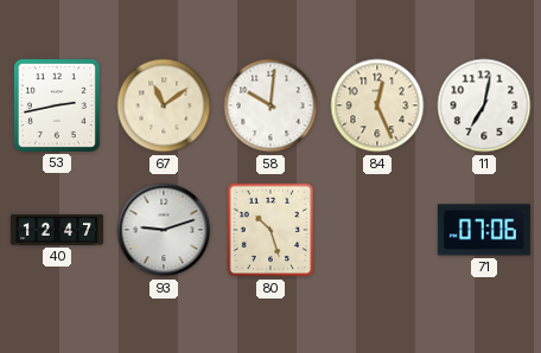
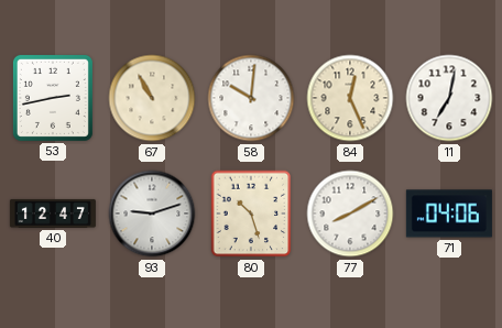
67: 11:09 -> 10:55 (152, 98)
77: none -> 8:10 (350, 214)
71: 07:06 -> 04:06 (449, 214)
